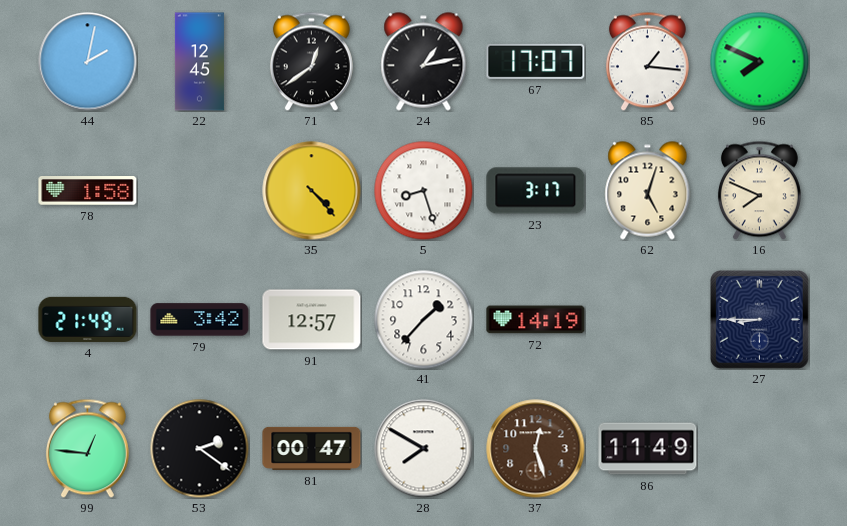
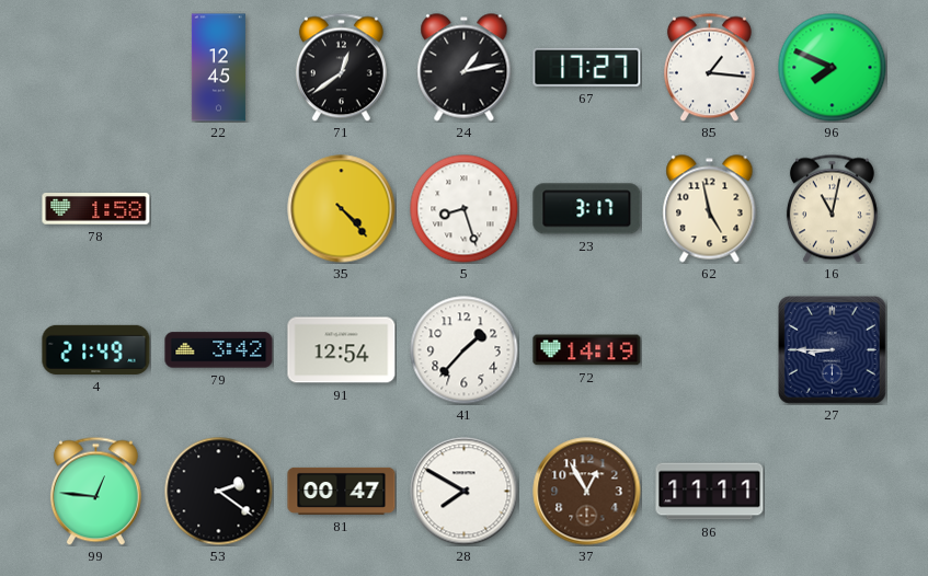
44: 2:02 -> none (88, 62)
67: 17:07 -> 17:27 (587, 67)
62: 5:03 -> 4:58 (710, 209)
16: 7:49 -> 11:02 (832, 208)
91: 12:57 -> 12:54 (342, 350)
37: 12:27 -> 12:55 (587, 492)
86: 11:49 -> 11:11 (710, 492)
